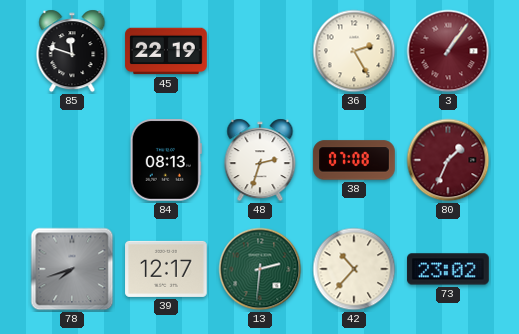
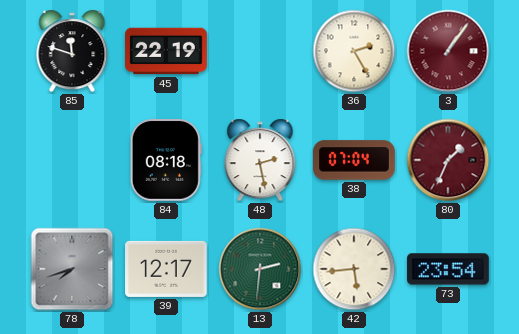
84: 08:13 -> 08:18 (166, 160)
48: 2:33 -> 2:28 (260, 160)
38: 07:08 -> 07:04 (354, 160)
42: 10:37 -> 5:44 (354, 269)
73: 23:02 -> 23:54 (448, 269)
